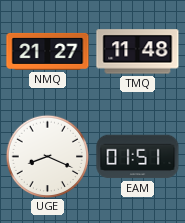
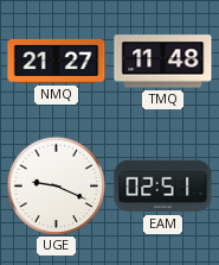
UGE: 8:19 -> 9:19 (56, 185)
EAM: 01:51 -> 02:51 (163, 187)
